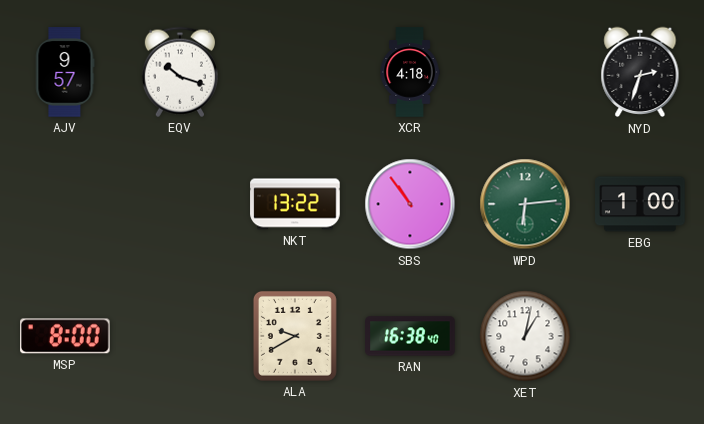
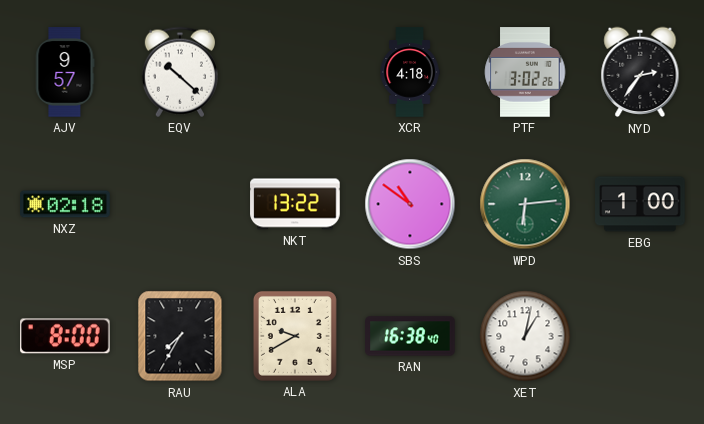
EQV: 10:18 -> 10:22 (180, 72)
PTF: none -> 3:02 (525, 72)
NYD: 2:33 -> 2:36 (640, 72)
NXZ: none -> 02:18 (65, 204)
SBS: 10:54 -> 10:51 (410, 204)
RAU: none -> 7:35 (180, 336)
